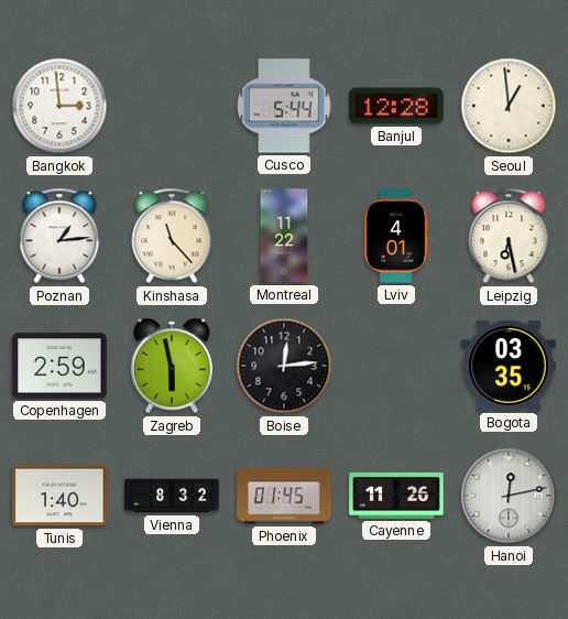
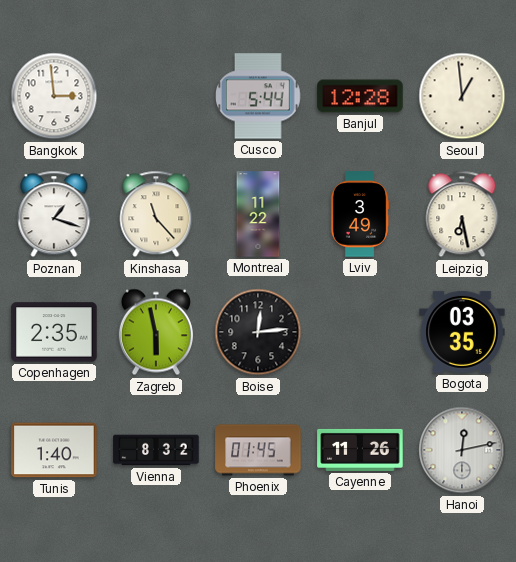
Poznan: 1:14 -> 1:18 (54, 214)
Lviv: 4:01 -> 3:49 (360, 214)
Copenhagen: 2:59 -> 2:35 (54, 332)
